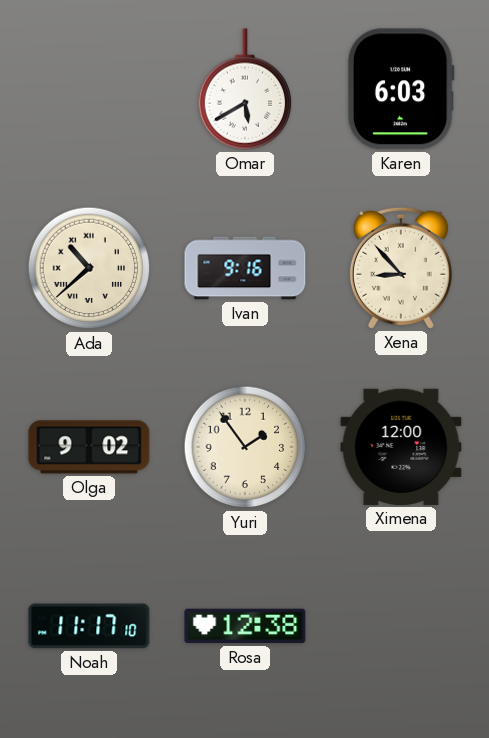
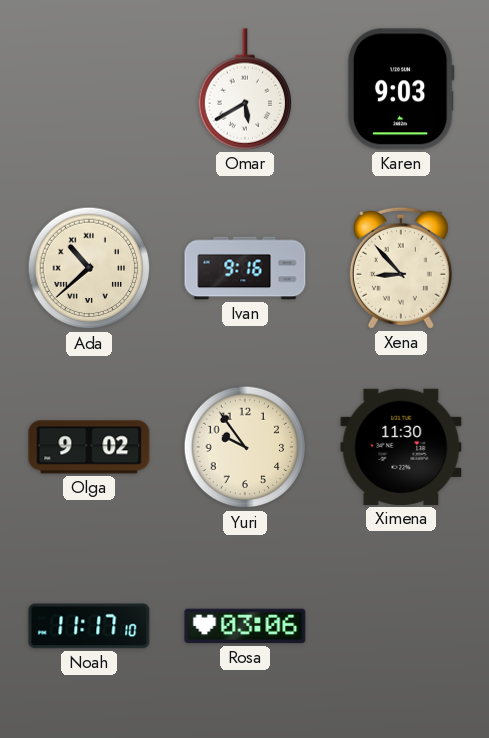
Karen: 6:03 -> 9:03 (401, 89)
Yuri: 1:54 -> 9:54 (245, 447)
Ximena: 12:00 -> 11:30 (401, 447)
Rosa: 12:38 -> 03:06 (245, 626)
